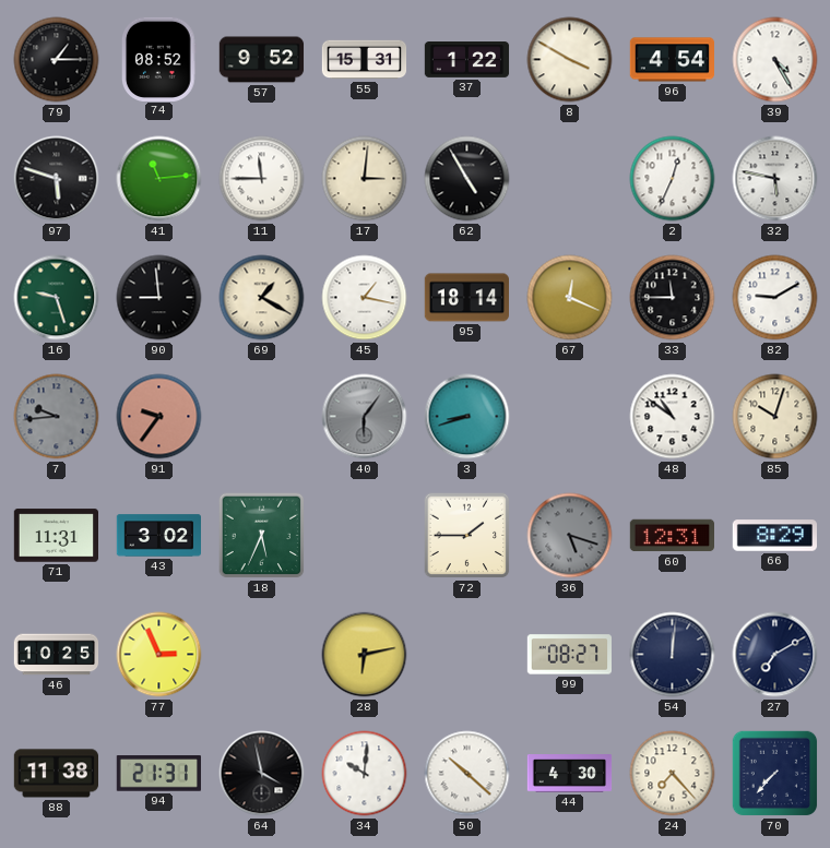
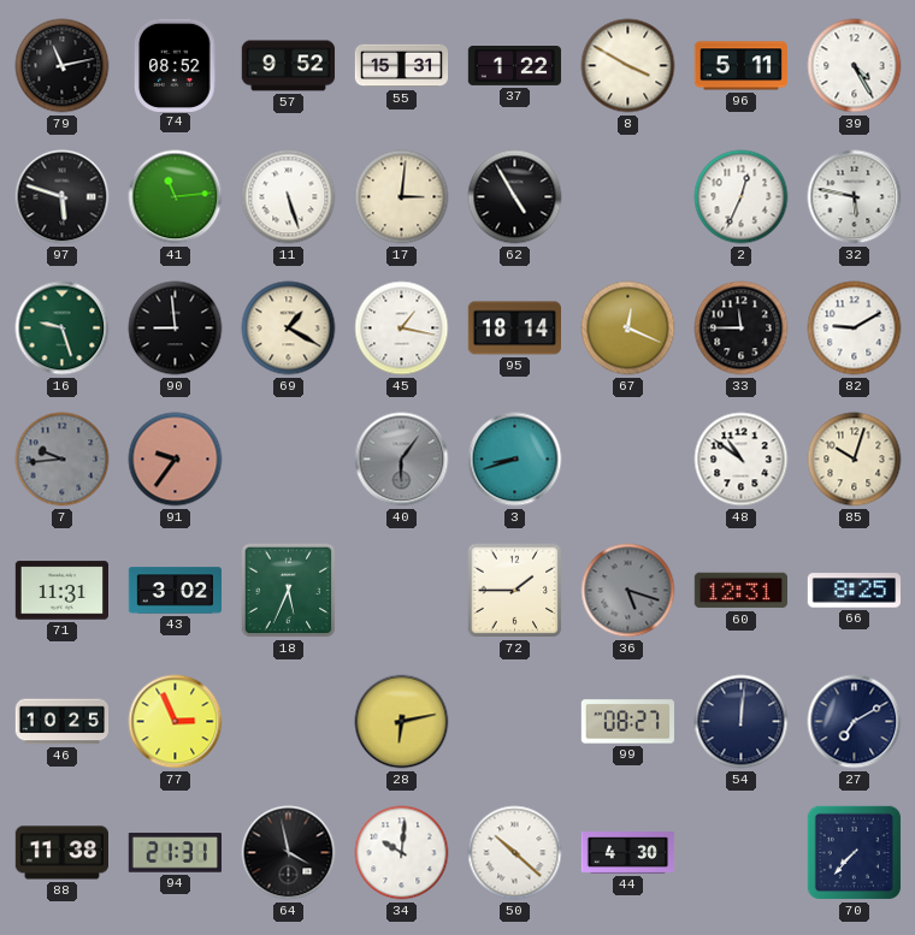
79: 1:15 -> 11:13 (63, 66)
96: 4:54 -> 5:11 (740, 66)
11: 11:45 -> 5:27 (289, 197)
66: 8:29 -> 8:25 (854, 591)
24: 7:23 -> none (673, 774)
